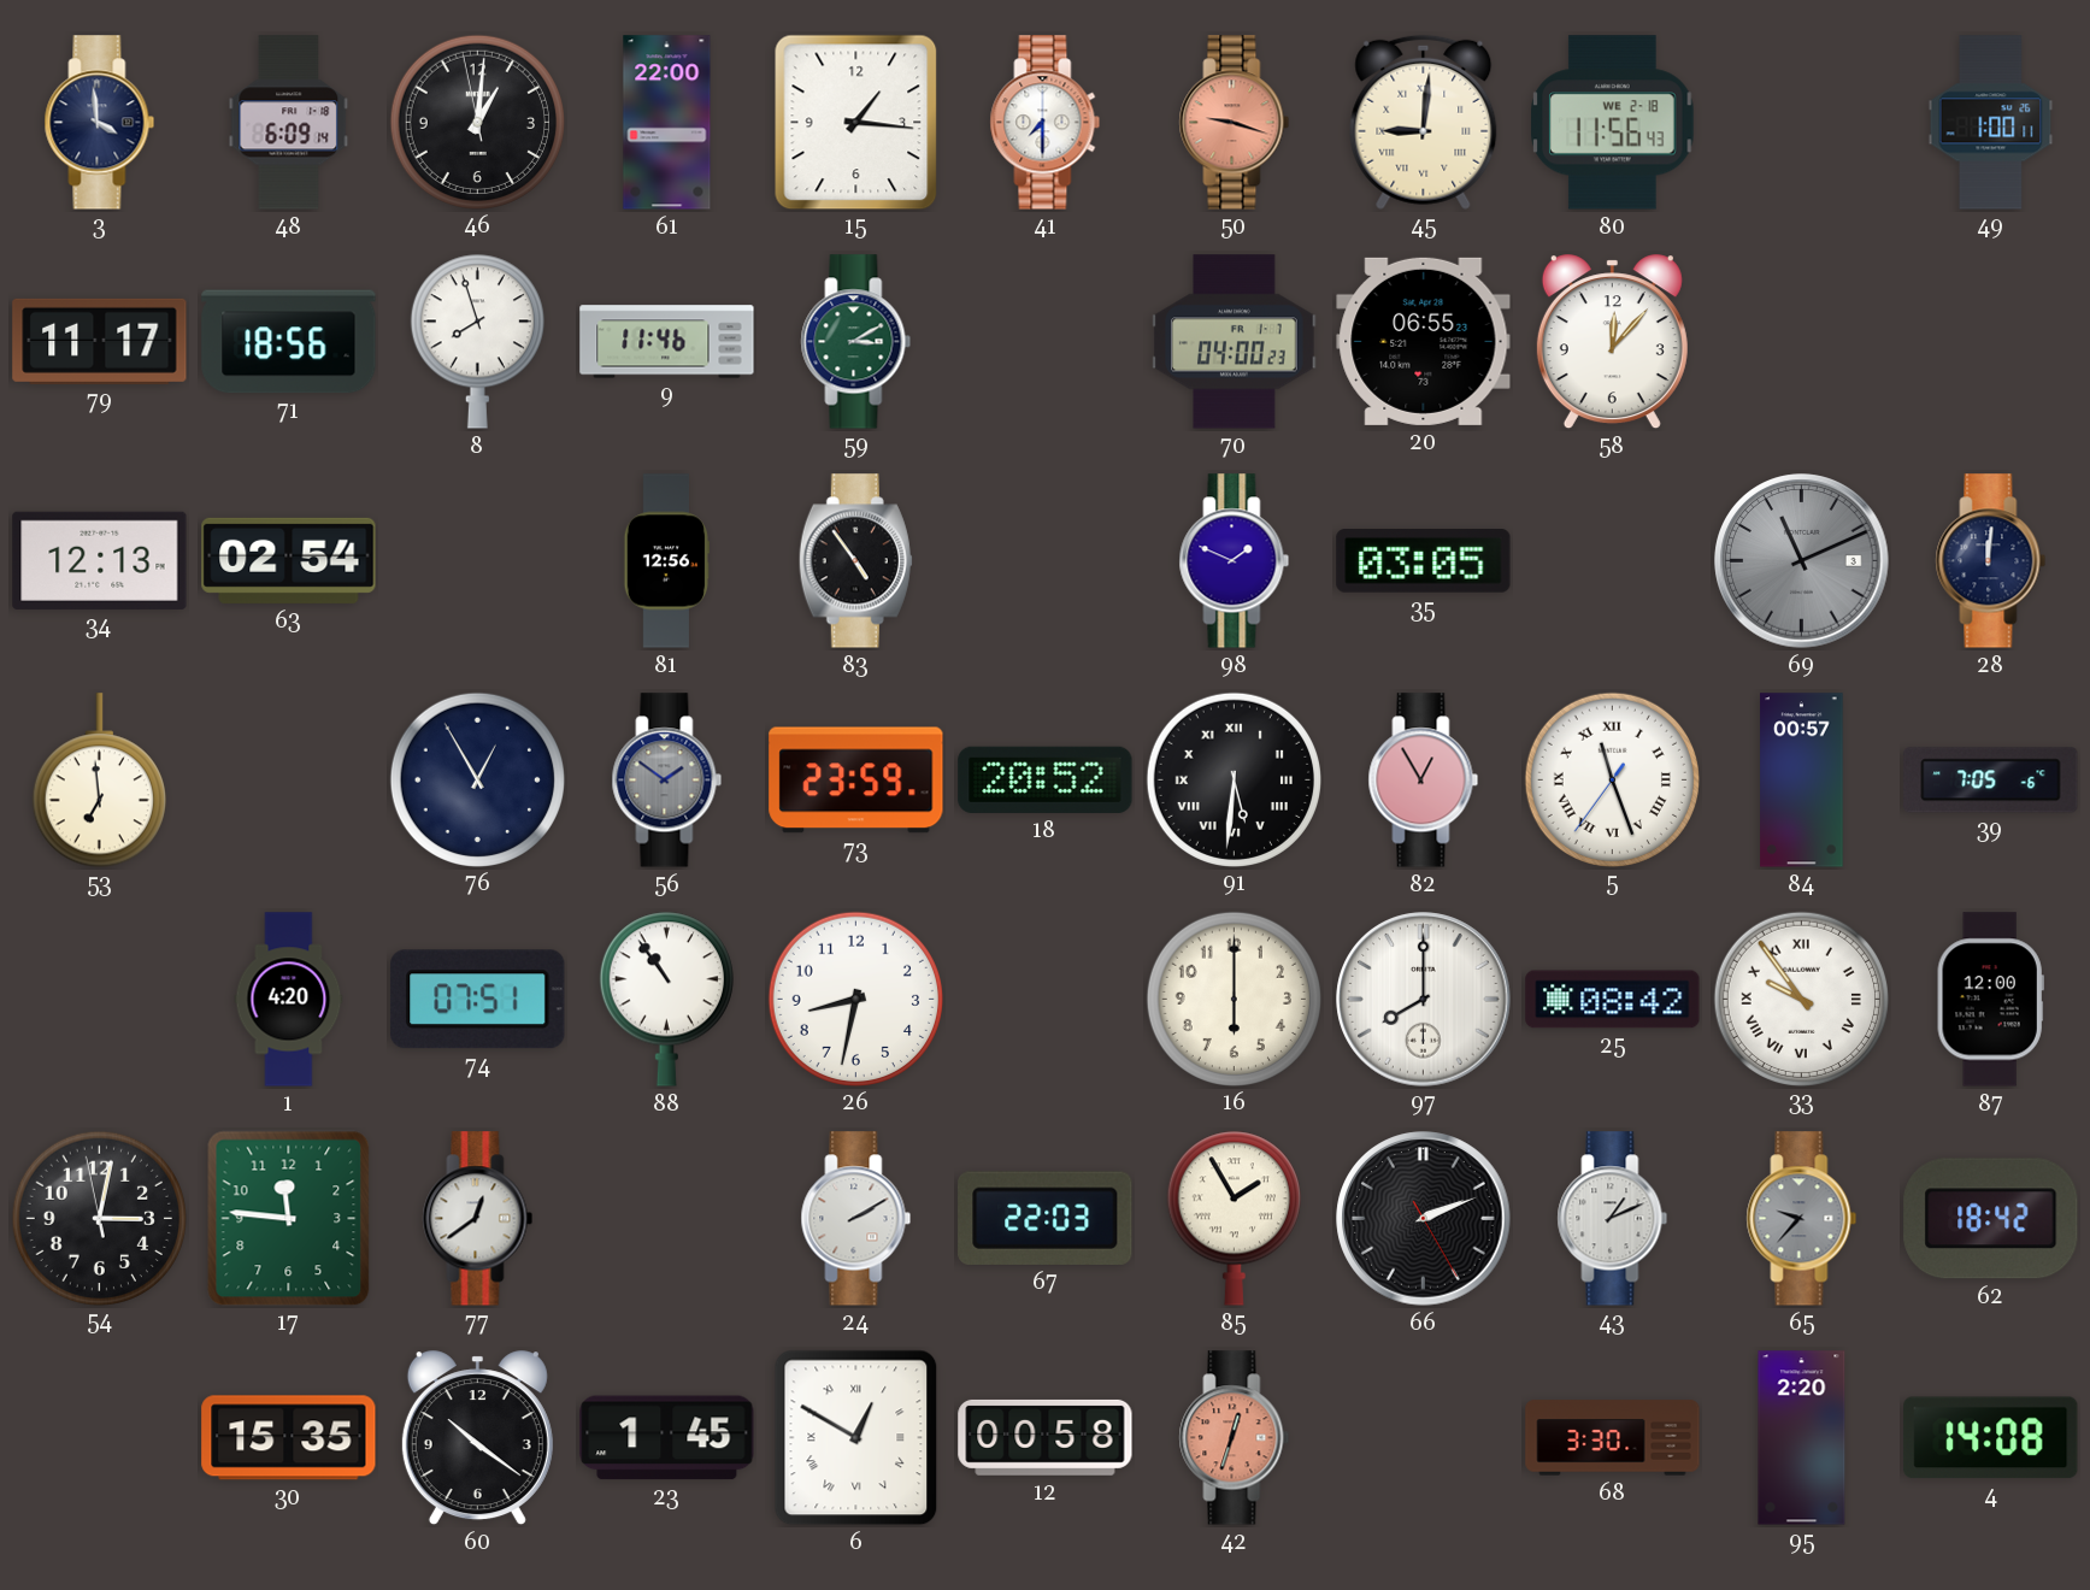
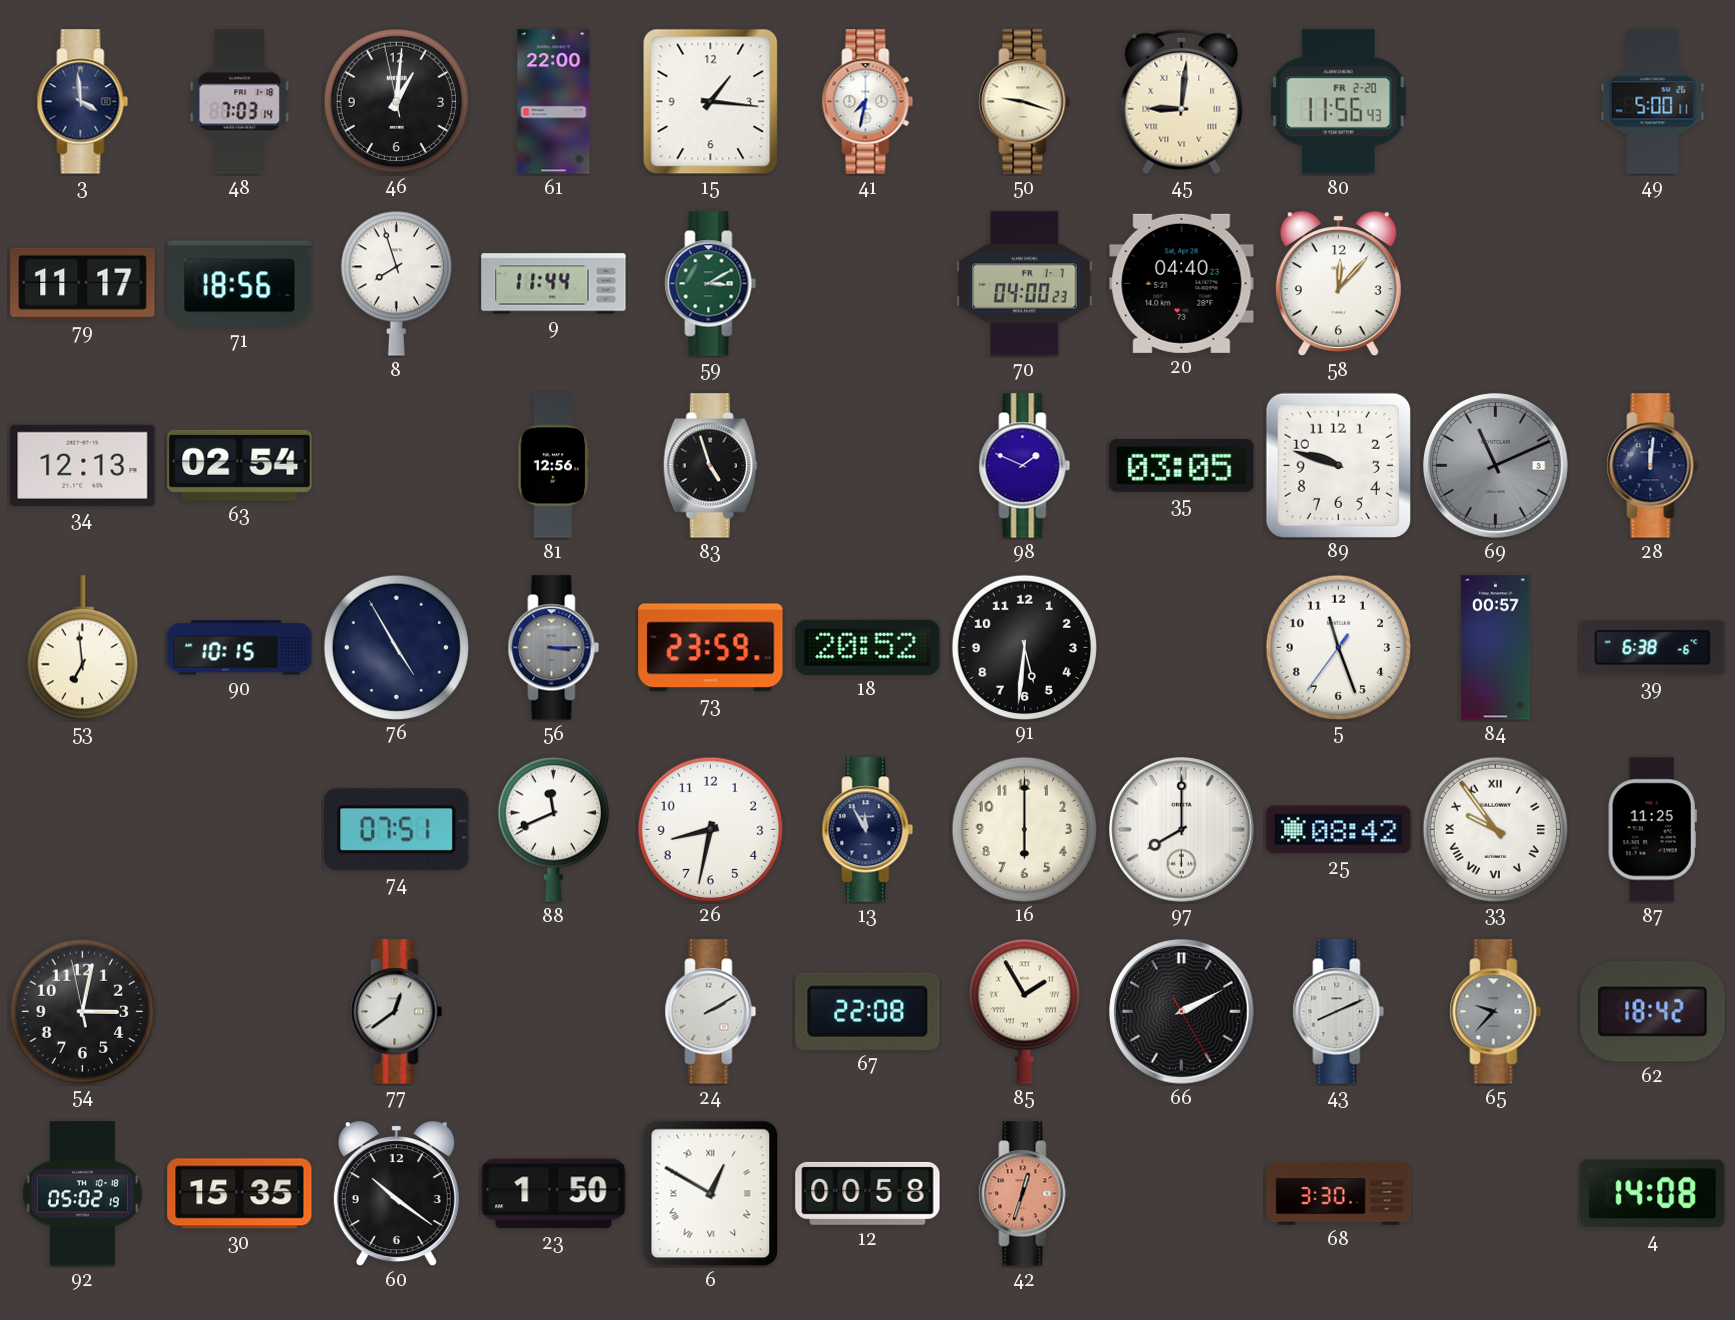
48: 6:09 -> 7:03 (240, 102)
41: 7:30 -> 7:32 (868, 102)
50 dial: salmon -> cream (1025, 102)
80 date: WE 2-18 -> FR 2-20 (1339, 102)
49: 1:00 -> 5:00 (1653, 102)
9: 11:46 -> 11:44 (554, 284)
20: 06:55 -> 04:40 (1182, 283)
83: 4:54 -> 4:57 (710, 466)
89: none -> 9:48 (1338, 465)
90: none -> 10:15 (240, 648)
76: 12:55 -> 4:55 (396, 647)
56: 1:51 -> 3:15 (554, 648)
91 numerals: Roman -> Arabic (1024, 647)
82: 12:55 -> none (1424, 781)
5 numerals: Roman -> Arabic (1338, 647)
39: 7:05 -> 6:38 (1653, 648)
1: 4:20 -> none (289, 1000)
88: 10:54 -> 11:41 (553, 829)
13: none -> 11:55 (868, 830)
87: 12:00 -> 11:25 (1652, 830)
17: 11:46 -> none (289, 1219)
67: 22:03 -> 22:08 (868, 1011)
66: 2:11 -> 2:10 (1182, 1012)
43: 1:11 -> 8:11 (1339, 1012)
92: none -> 05:02 (82, 1194)
23: 1:45 -> 1:50 (554, 1194)
95: 2:20 -> none (1802, 1438)
